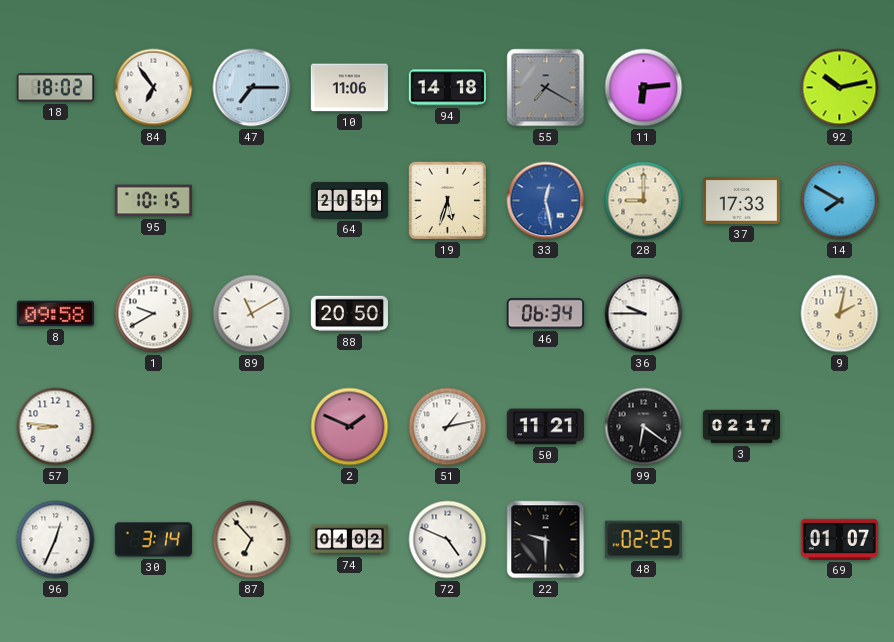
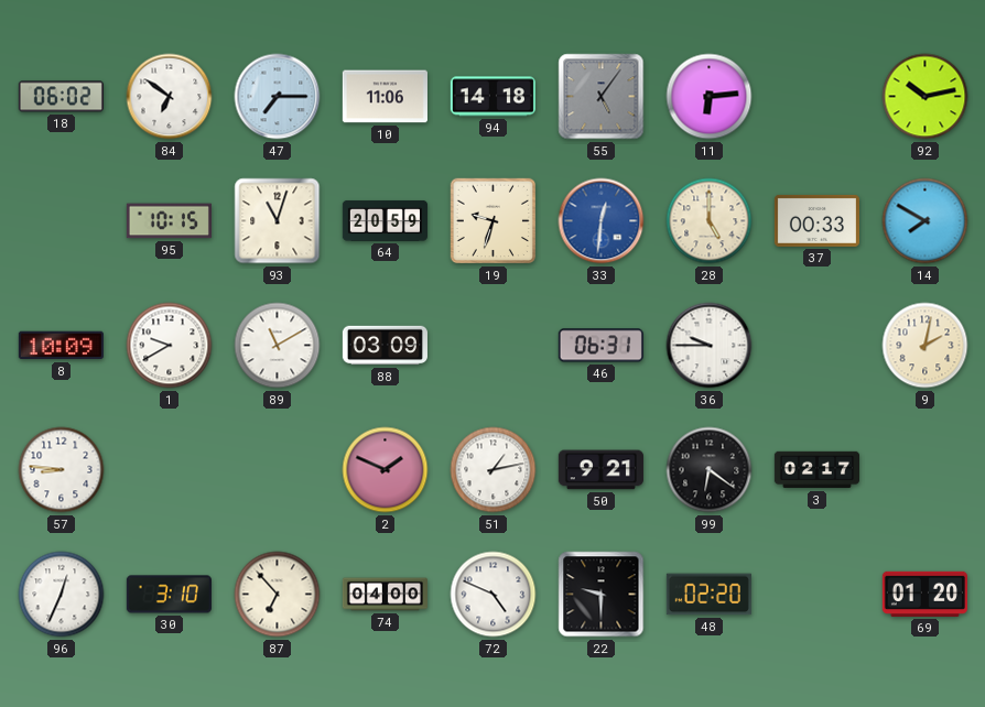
18: 18:02 -> 06:02 (61, 97)
84: 6:54 -> 6:51 (170, 97)
55: 7:20 -> 5:06 (602, 97)
93: none -> 11:03 (278, 221)
19: 5:33 -> 9:33 (494, 221)
33: 12:28 -> 12:31 (602, 221)
28: 9:00 -> 5:00 (710, 221)
37: 17:33 -> 00:33 (816, 220)
8: 09:58 -> 10:09 (61, 346)
88: 20:50 -> 03:09 (385, 346)
46: 06:34 -> 06:31 (600, 346)
50: 11:21 -> 9:21 (600, 470)
30: 3:14 -> 3:10 (169, 595)
74: 04:02 -> 04:00 (385, 595)
48: 02:25 -> 02:20 (708, 595)
69: 01:07 -> 01:20 (924, 594)
